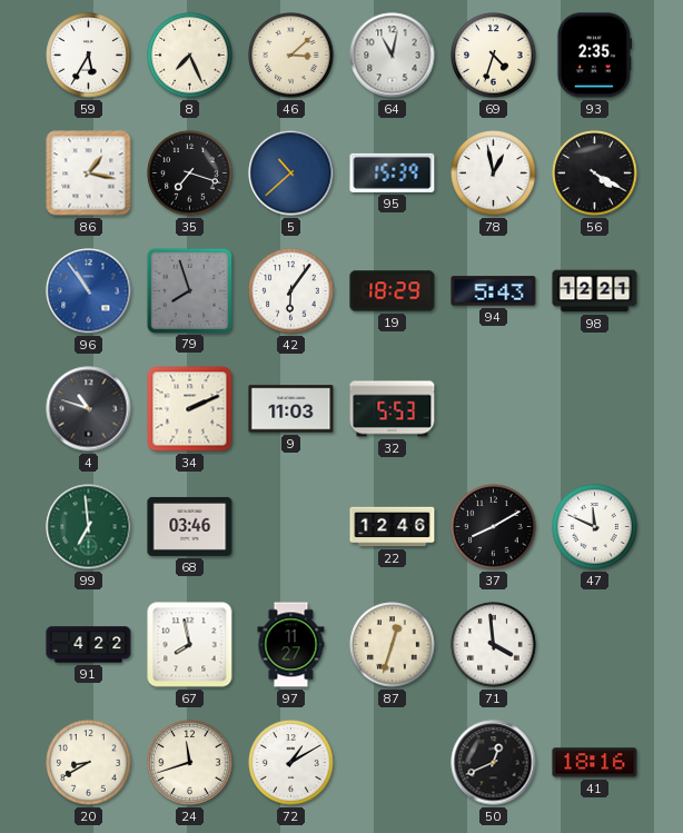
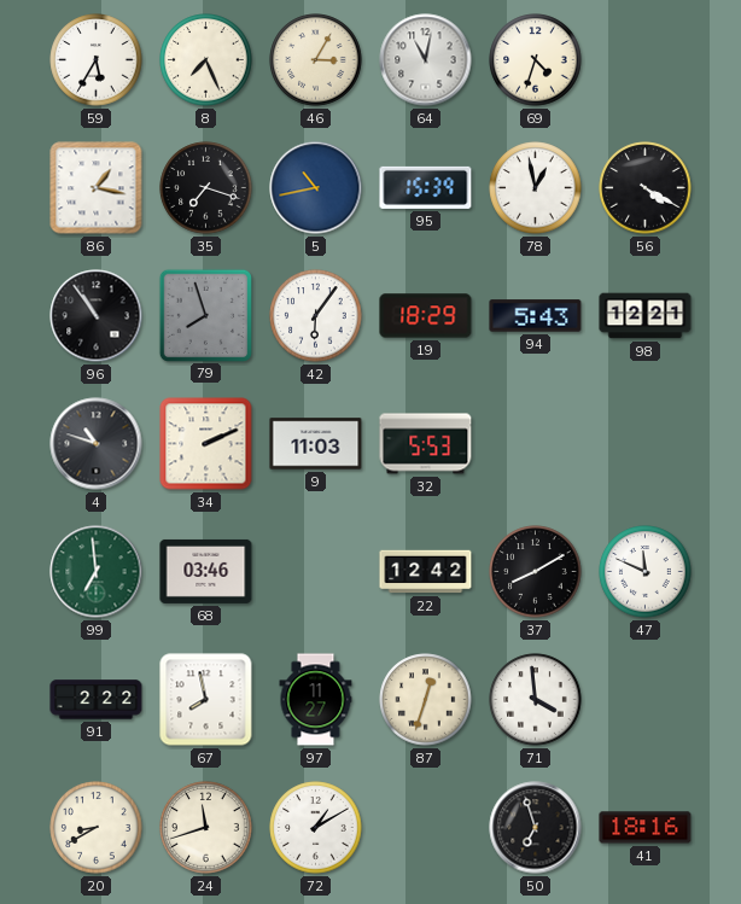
46: 3:08 -> 3:05 (316, 60)
93: 2:35 -> none (594, 56)
5: 10:38 -> 10:43 (316, 188)
96 dial: blue -> black (97, 316)
22: 12:46 -> 12:42 (426, 572)
91: 4:22 -> 2:22 (97, 700)
50: 12:41 -> 6:57 (536, 828)
